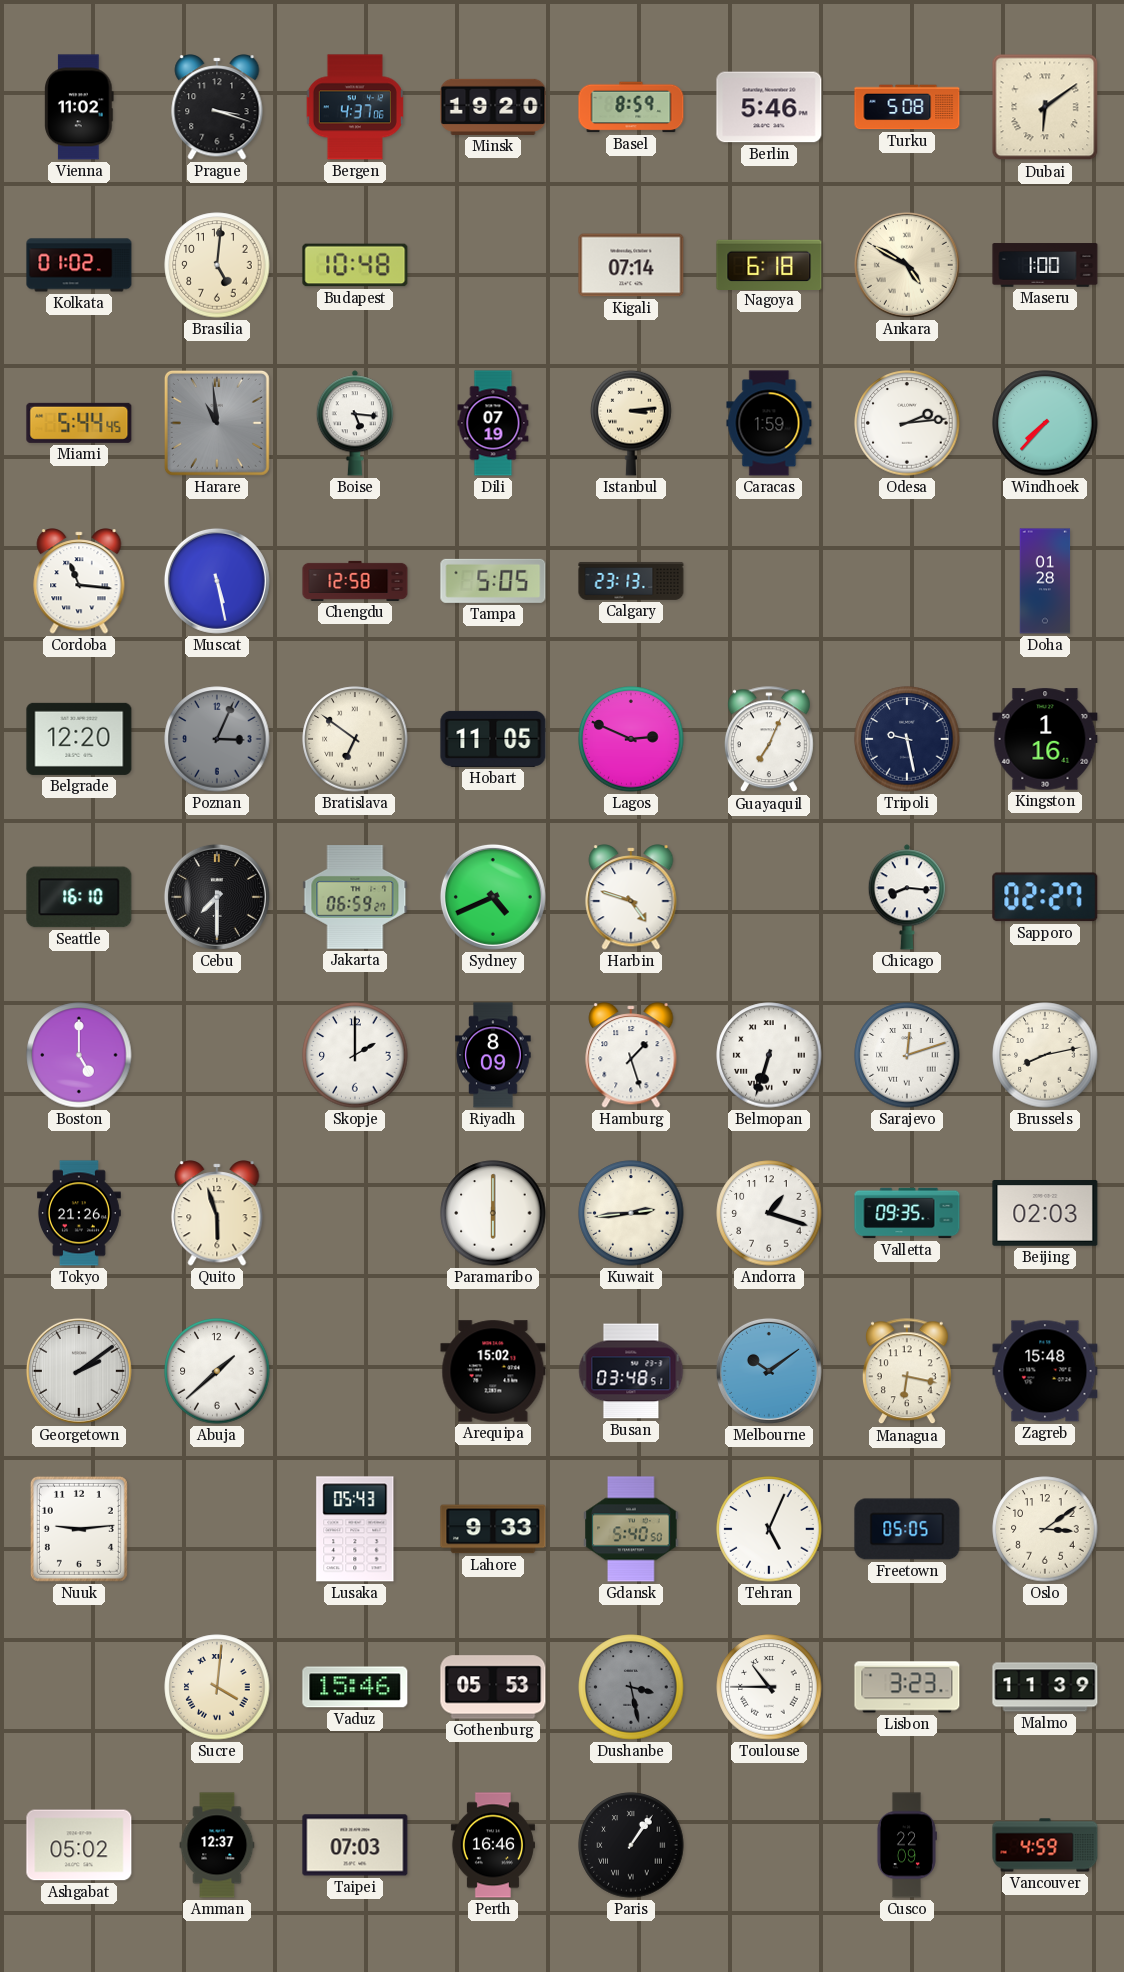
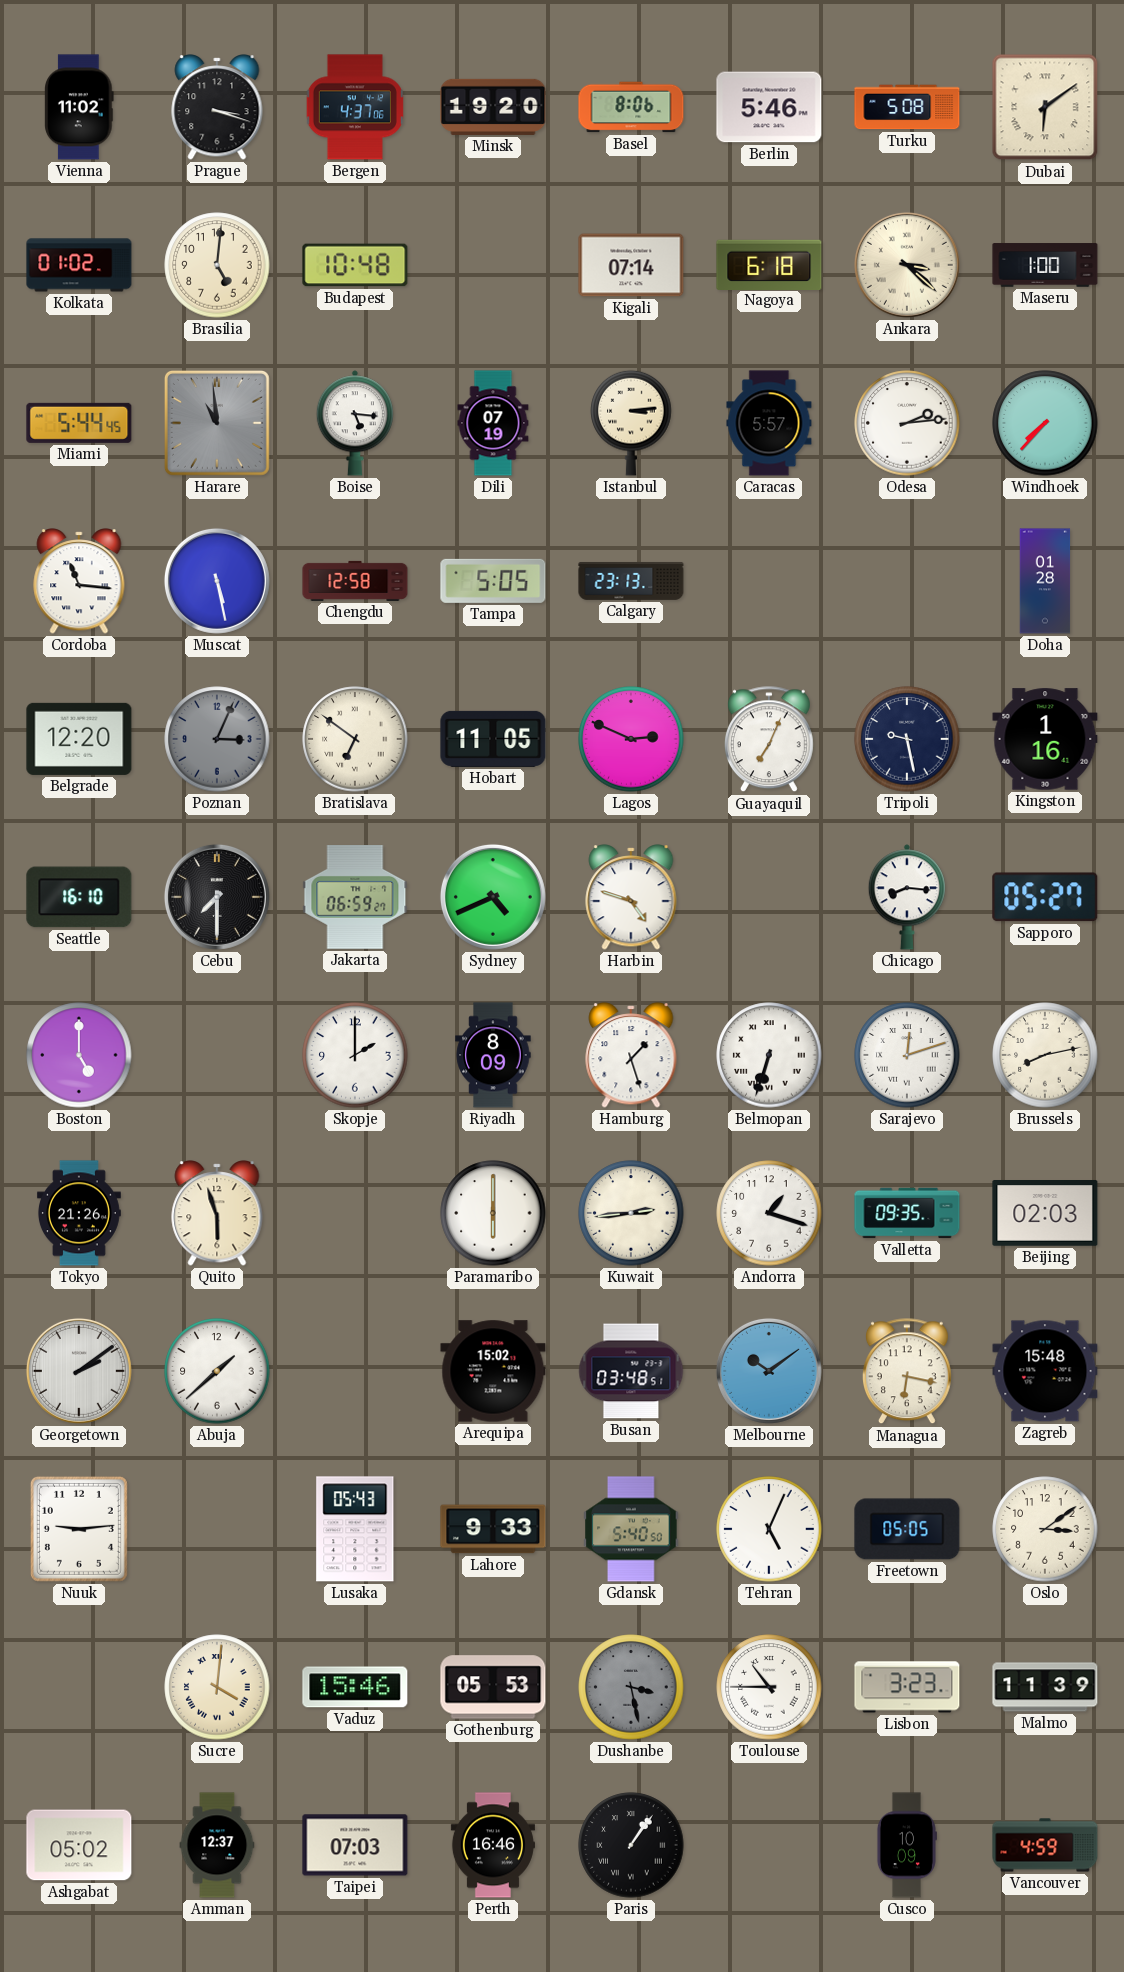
Basel: 8:59 -> 8:06 (631, 107)
Ankara: 4:50 -> 3:22 (907, 265)
Caracas: 1:59 -> 5:57 (769, 423)
Sapporo: 02:27 -> 05:27 (1045, 897)
Cusco: 22:09 -> 10:09 (906, 1845)
